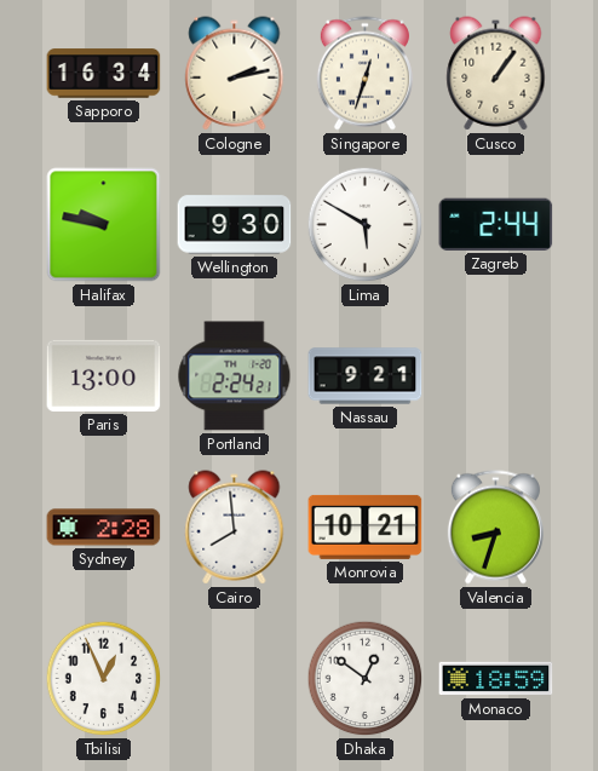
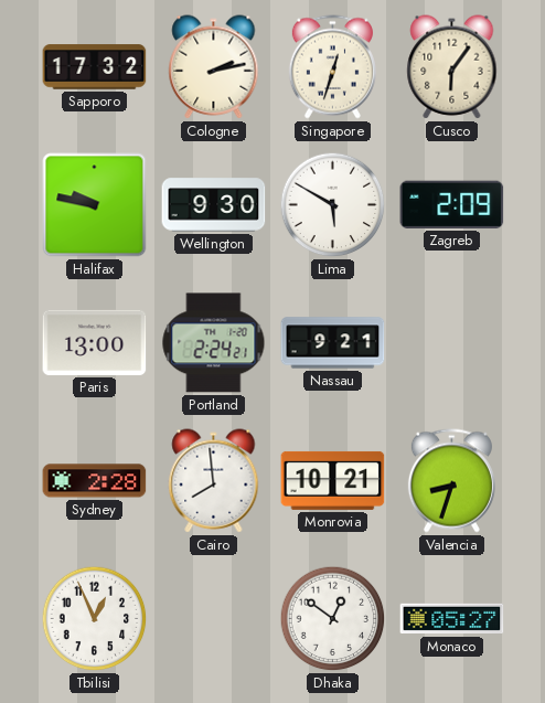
Sapporo: 16:34 -> 17:32 (95, 67)
Cusco: 1:06 -> 6:06 (452, 67)
Zagreb: 2:44 -> 2:09 (452, 204)
Monaco: 18:59 -> 05:27 (452, 619)
